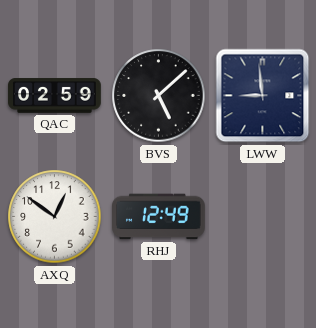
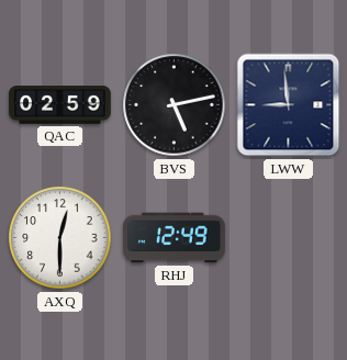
BVS: 5:08 -> 5:13 (175, 105)
AXQ: 12:51 -> 12:30 (60, 238)
